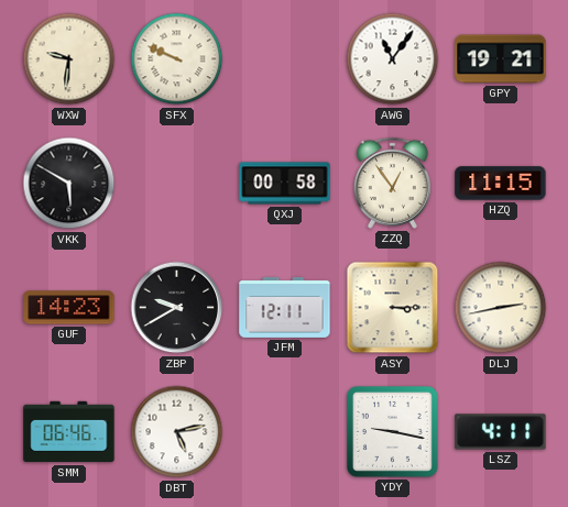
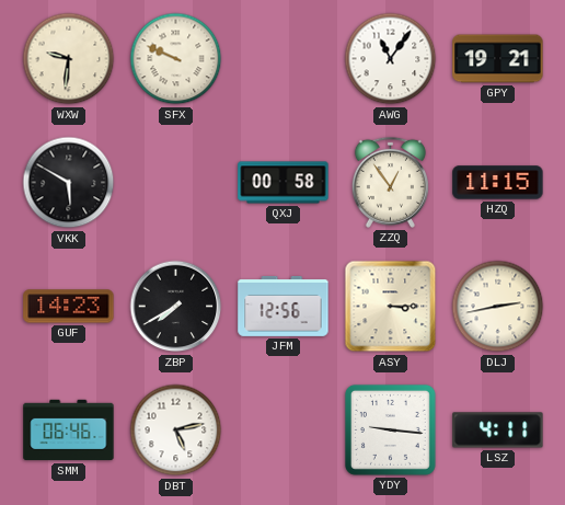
ZBP: 9:40 -> 7:40 (176, 307)
JFM: 12:11 -> 12:56 (284, 307)
YDY: 9:17 -> 9:16 (390, 429)
